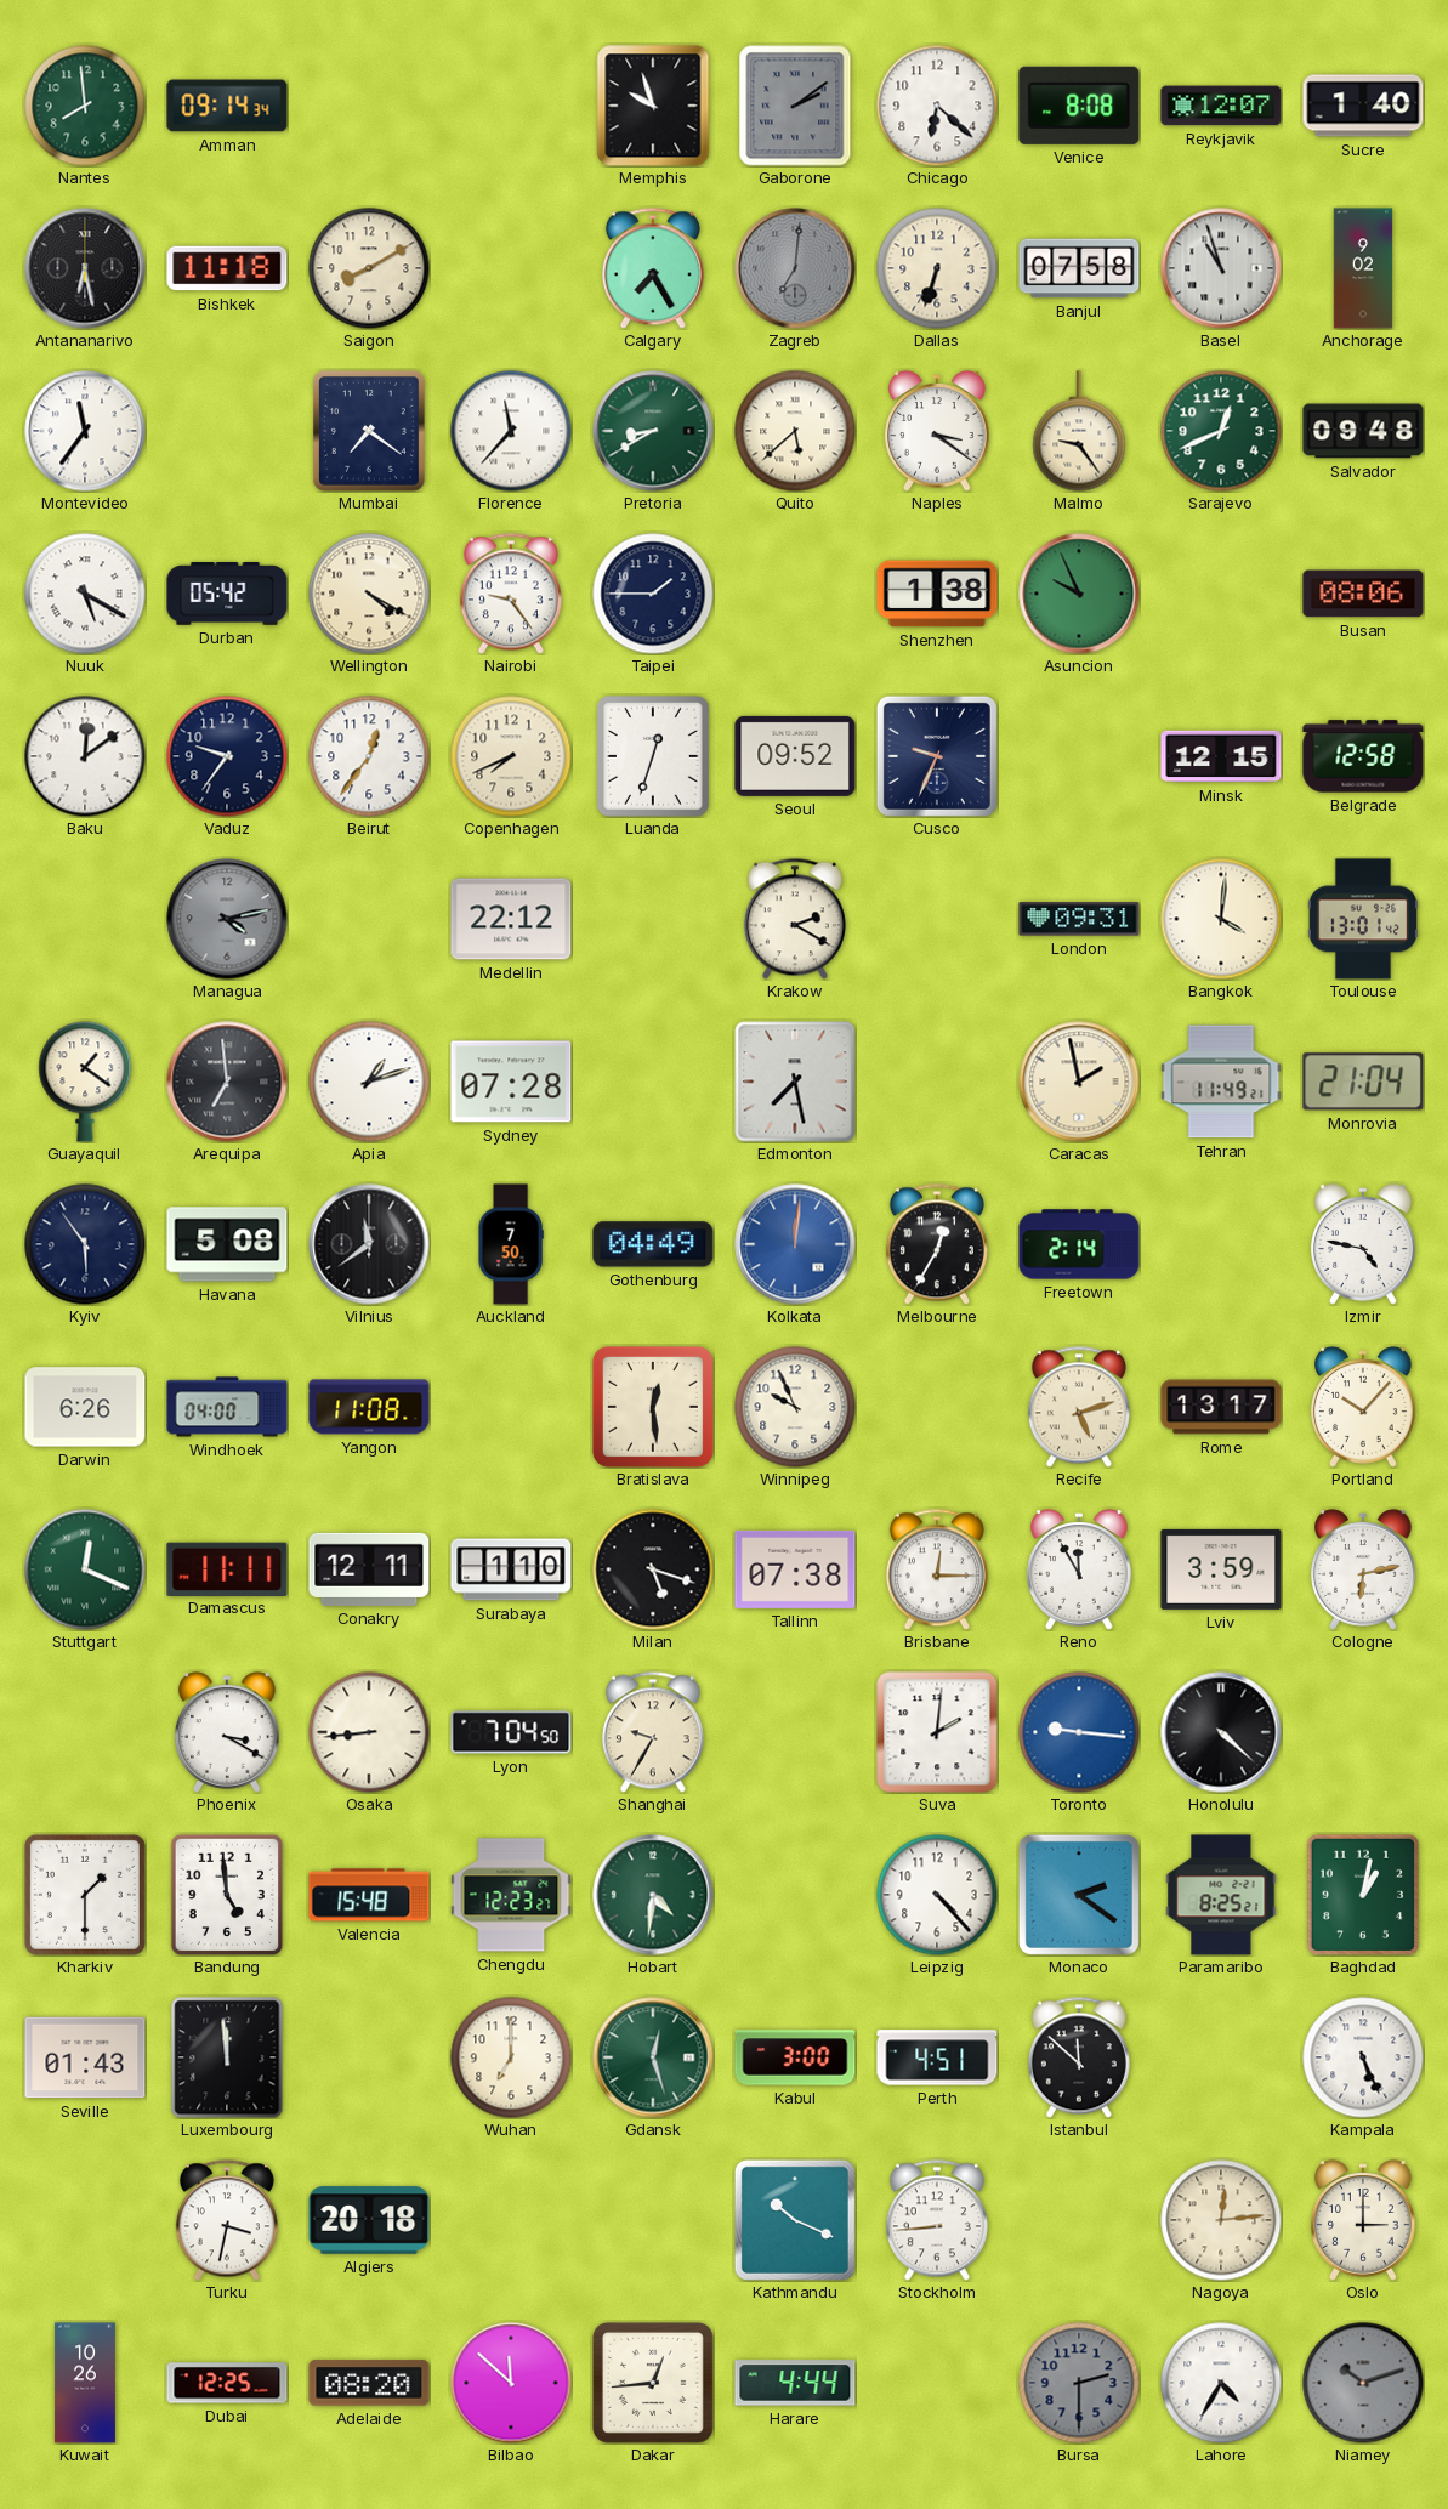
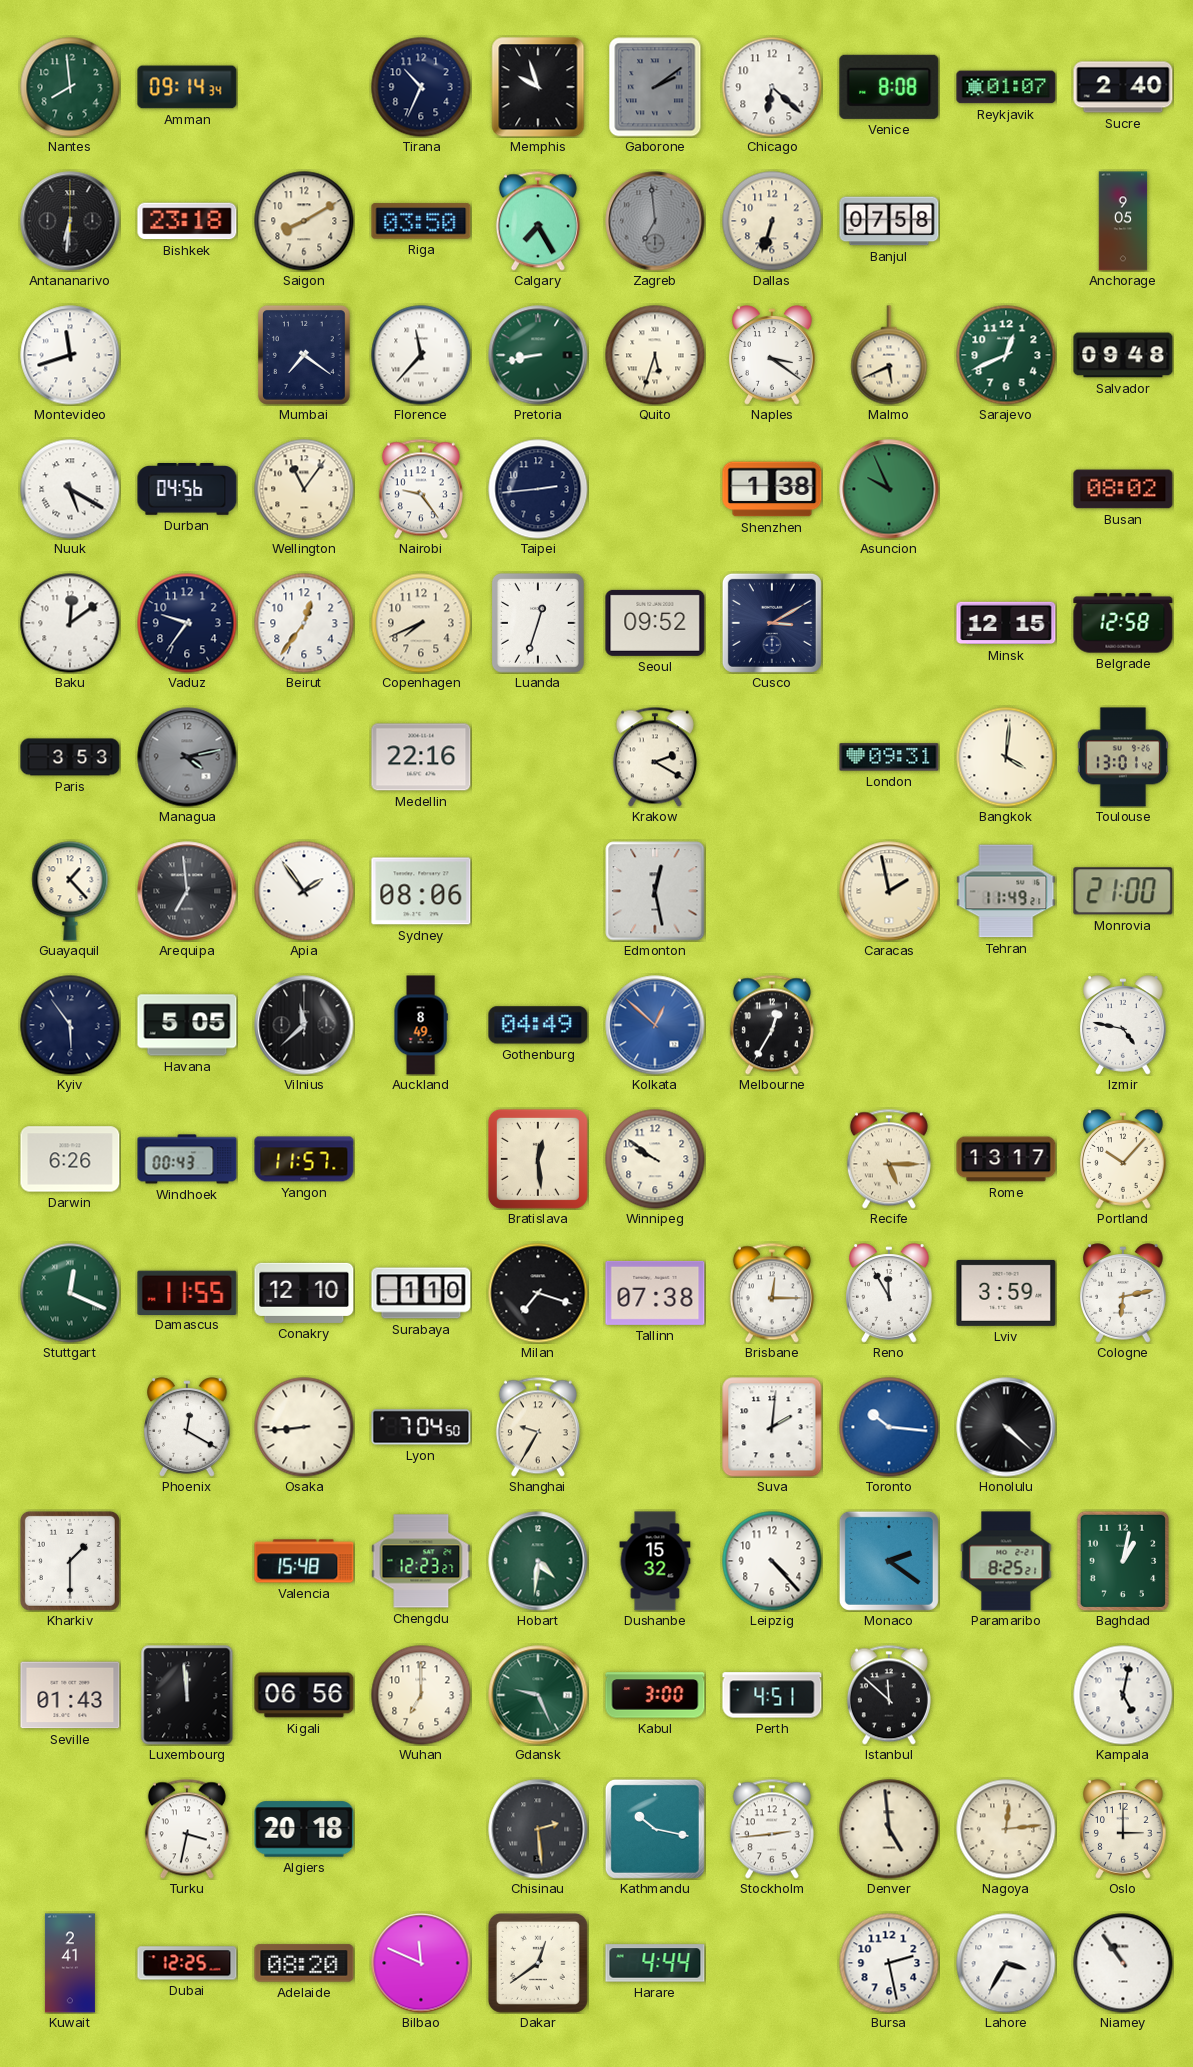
Tirana: none -> 10:34 (421, 87)
Reykjavik: 12:07 -> 01:07 (1006, 87)
Sucre: 1:40 -> 2:40 (1123, 87)
Antananarivo: 6:28 -> 6:31 (70, 221)
Bishkek: 11:18 -> 23:18 (187, 221)
Riga: none -> 03:50 (421, 221)
Zagreb: 7:01 -> 6:59 (655, 221)
Basel: 10:57 -> none (1221, 268)
Anchorage: 9:02 -> 9:05 (1123, 221)
Montevideo: 11:36 -> 11:42 (70, 355)
Pretoria: 8:40 -> 8:43 (538, 355)
Quito: 5:38 -> 5:33 (655, 355)
Malmo: 9:24 -> 5:41 (889, 355)
Durban: 05:42 -> 04:56 (187, 489)
Wellington: 4:20 -> 11:06 (304, 489)
Taipei: 1:45 -> 2:44 (538, 489)
Busan: 08:06 -> 08:02 (1123, 489)
Cusco: 9:34 -> 3:10 (772, 623)
Paris: none -> 3:53 (70, 757)
Medellin: 22:12 -> 22:16 (421, 757)
Guayaquil: 1:21 -> 1:23 (70, 891)
Apia: 1:12 -> 1:54 (304, 891)
Sydney: 07:28 -> 08:06 (421, 891)
Edmonton: 7:28 -> 12:28 (655, 891)
Monrovia: 21:04 -> 21:00 (1123, 891)
Havana: 5:08 -> 5:05 (187, 1025)
Vilnius: 11:39 -> 11:38 (304, 1025)
Auckland: 7:50 -> 8:49 (421, 1025)
Kolkata: 12:01 -> 12:52 (655, 1025)
Freetown: 2:14 -> none (1079, 1244)
Windhoek: 04:00 -> 00:43 (187, 1159)
Yangon: 11:08 -> 11:57 (304, 1159)
Winnipeg: 9:56 -> 9:51 (655, 1159)
Recife: 5:12 -> 5:15 (889, 1159)
Damascus: 11:11 -> 11:55 (187, 1292)
Conakry: 12:11 -> 12:10 (304, 1293)
Milan: 5:18 -> 7:18 (538, 1293)
Phoenix: 3:20 -> 12:20 (187, 1427)
Toronto: 9:16 -> 10:16 (889, 1427)
Bandung: 4:59 -> none (226, 1895)
Dushanbe: none -> 15:32 (655, 1561)
Kigali: none -> 06:56 (304, 1695)
Gdansk: 12:27 -> 9:26 (538, 1695)
Kampala: 5:26 -> 5:02 (1123, 1695)
Chisinau: none -> 2:29 (538, 1829)
Kathmandu: 10:19 -> 10:17 (655, 1829)
Stockholm: 8:44 -> 2:44 (772, 1829)
Denver: none -> 4:59 (889, 1829)
Kuwait: 10:26 -> 2:41 (70, 1963)
Bilbao: 11:52 -> 11:49 (421, 1963)
Dakar: 12:44 -> 12:39 (538, 1963)
Bursa: 2:30 -> 2:28 (889, 1963)
Bursa dial: grey -> white (889, 1963)
Lahore: 4:35 -> 3:35 (1006, 1963)
Niamey: 10:12 -> 10:54 (1123, 1963)
Niamey dial: grey -> white (1123, 1963)
